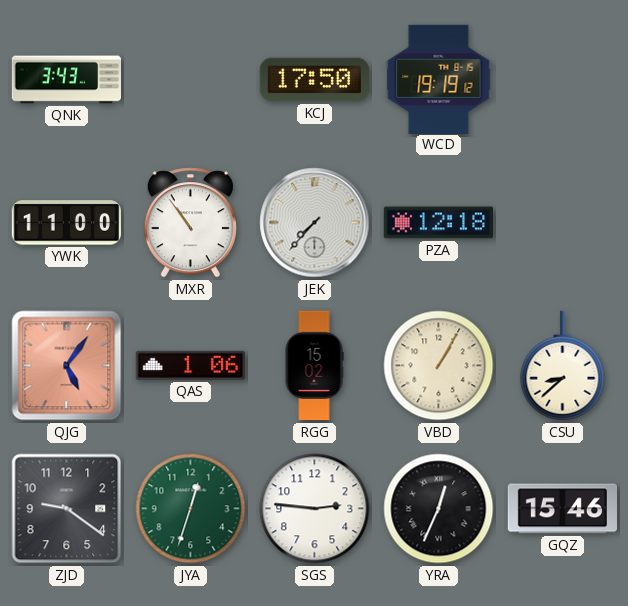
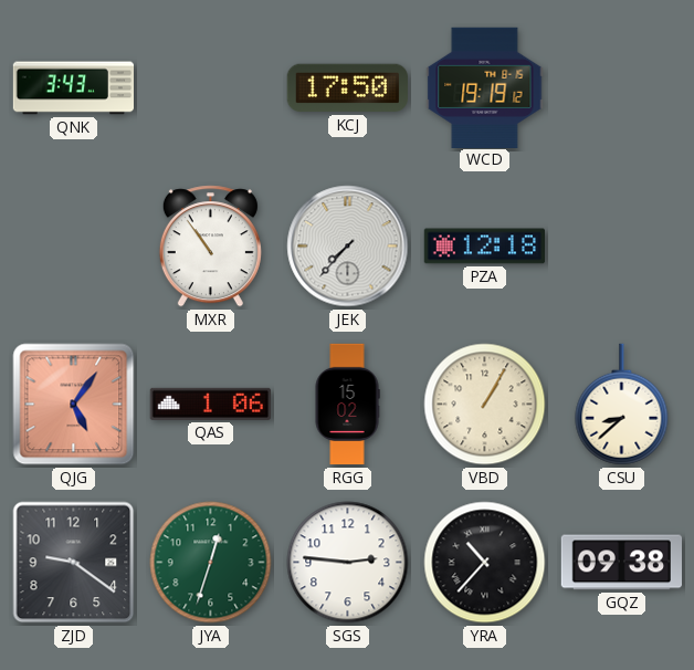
YWK: 11:00 -> none (66, 223)
YRA: 12:34 -> 10:37 (485, 563)
GQZ: 15:46 -> 09:38 (621, 563)
